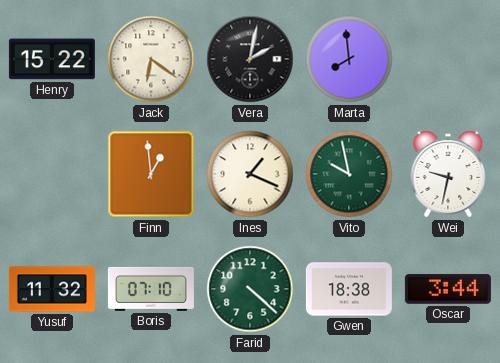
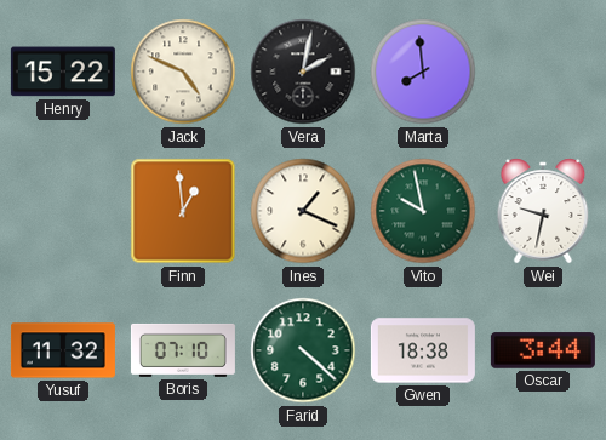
Jack: 6:21 -> 4:49 (183, 72)
